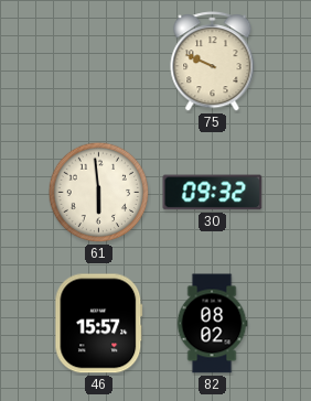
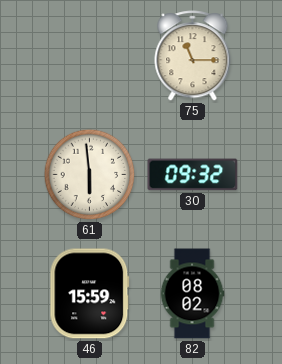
75: 9:49 -> 11:15 (193, 56)
46: 15:57 -> 15:59 (90, 294)
